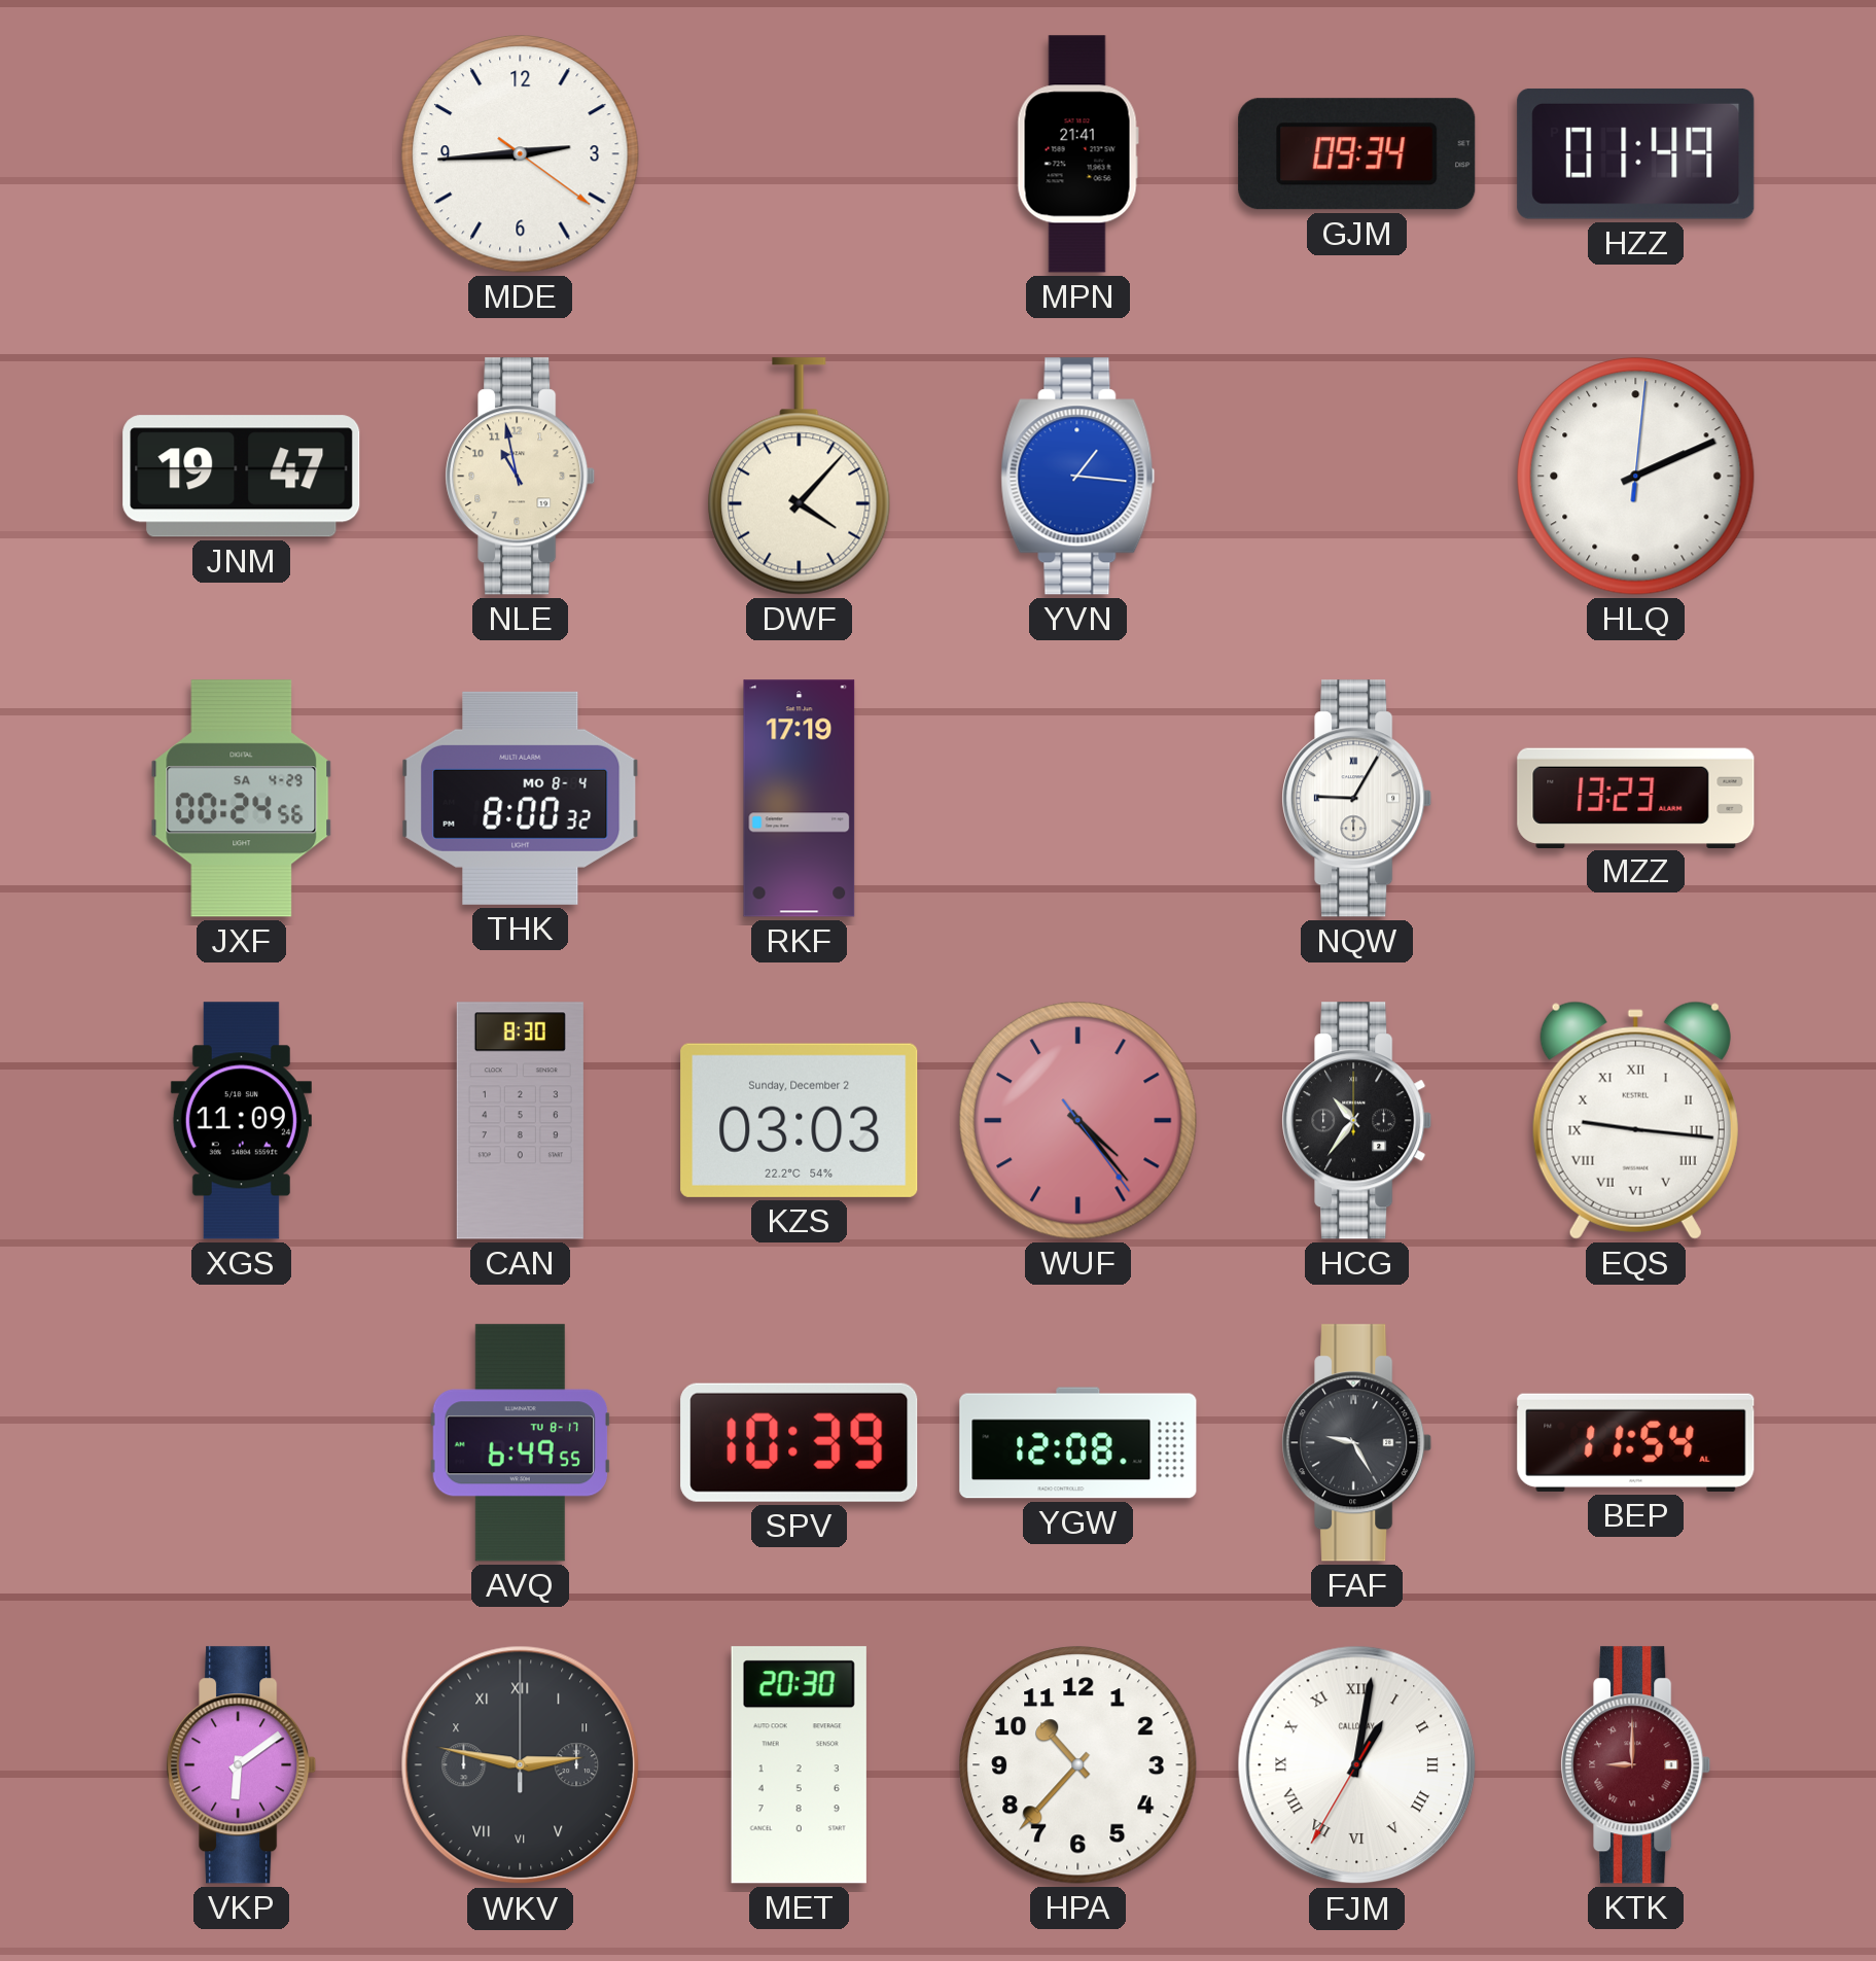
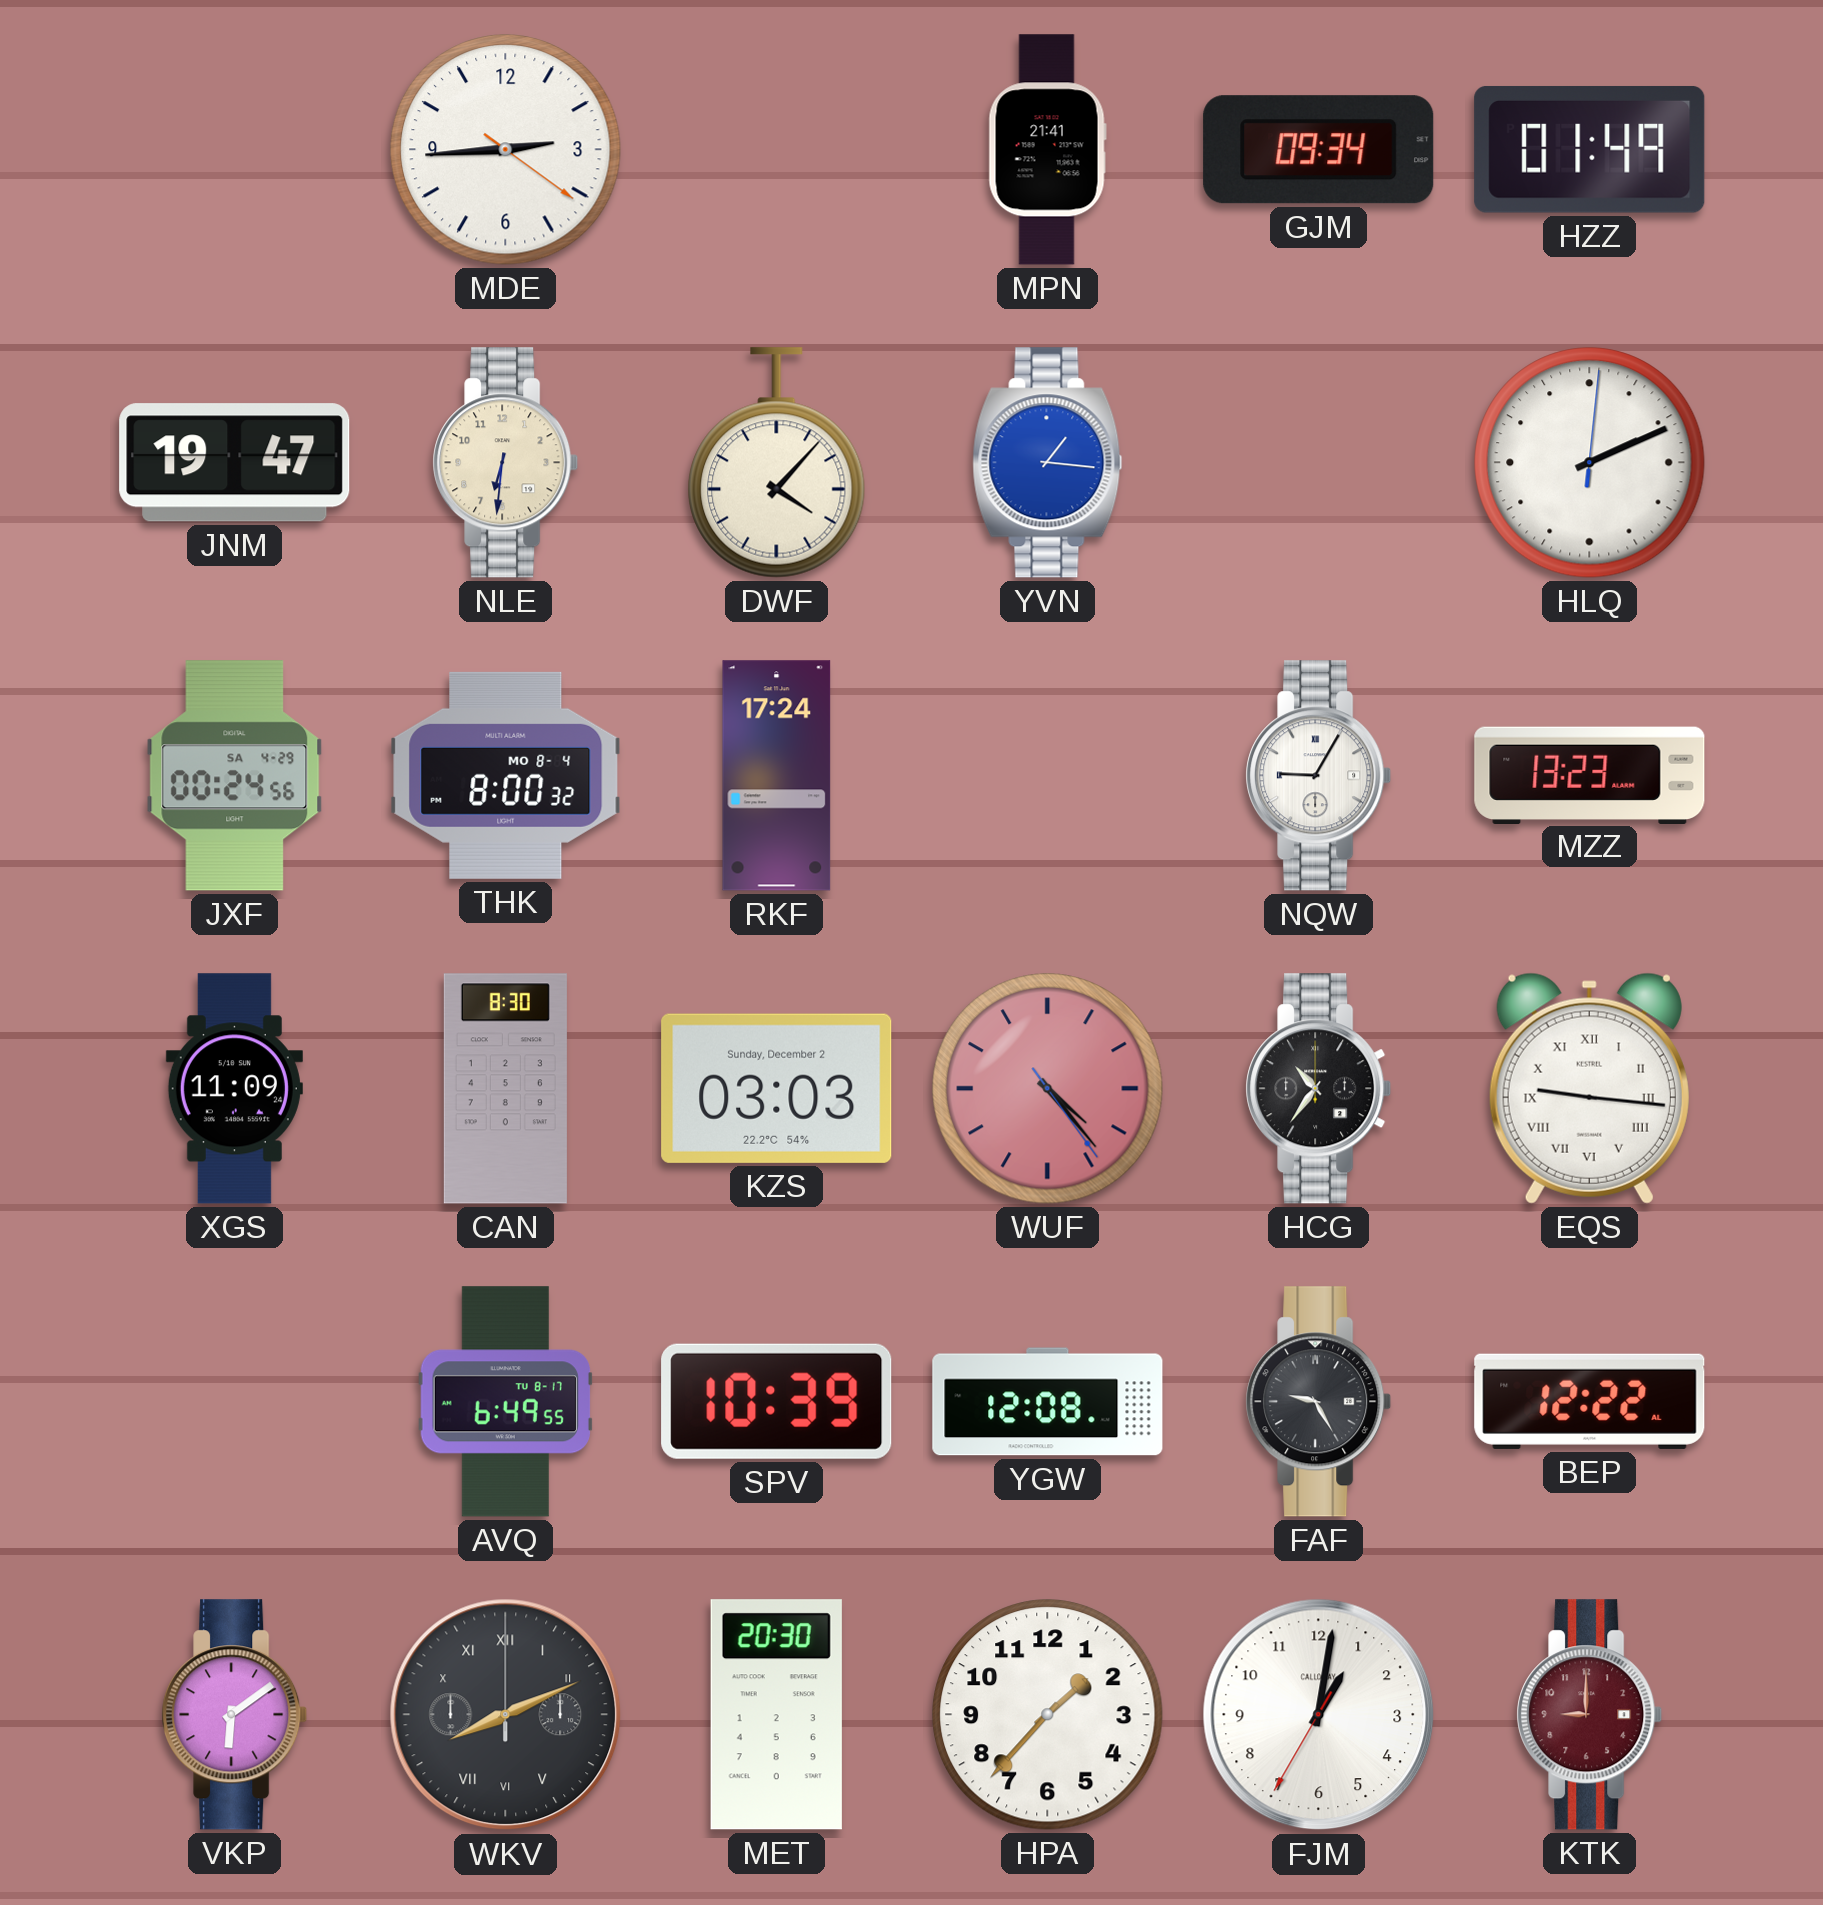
NLE: 10:58 -> 6:31 (506, 463)
RKF: 17:19 -> 17:24 (777, 776)
BEP: 11:54 -> 12:22 (1590, 1401)
WKV: 2:47 -> 8:11 (506, 1715)
HPA: 10:37 -> 1:37 (1048, 1715)
FJM numerals: Roman -> Arabic (1319, 1715)
KTK numerals: Roman -> Arabic (1590, 1715)
